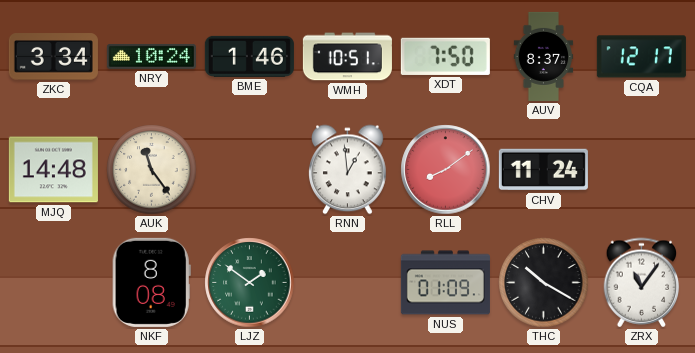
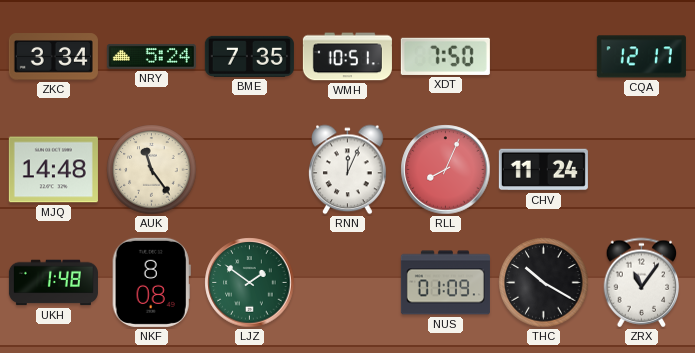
NRY: 10:24 -> 5:24 (151, 56)
BME: 1:46 -> 7:35 (249, 56)
AUV: 8:37 -> none (544, 56)
RNN: 12:59 -> 12:04 (348, 170)
RLL: 8:09 -> 8:04 (446, 170)
UKH: none -> 1:48 (53, 283)
